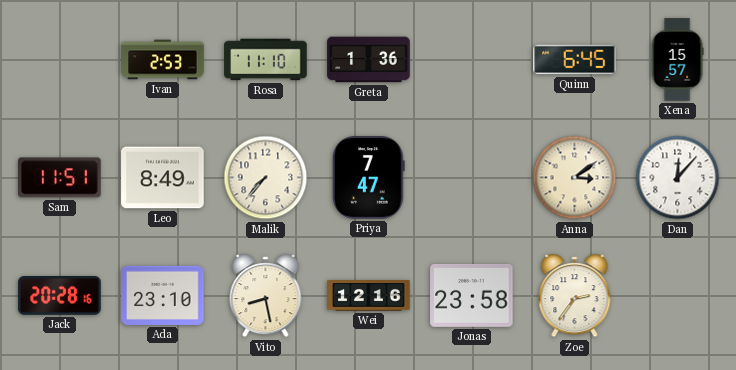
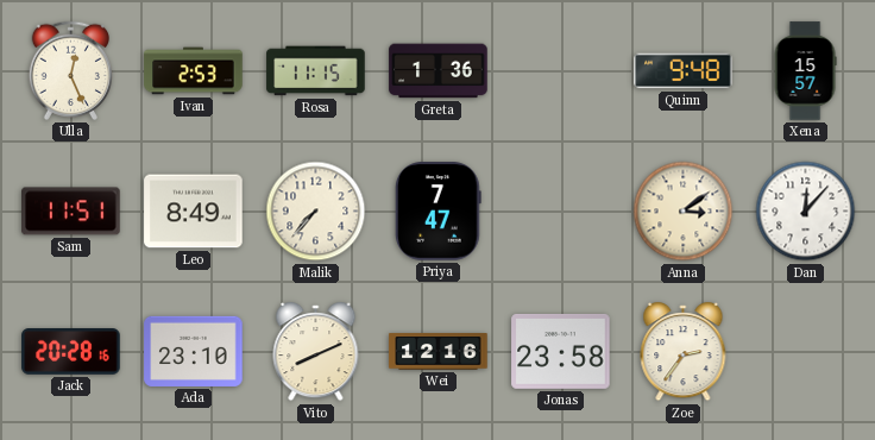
Ulla: none -> 12:26 (70, 70)
Rosa: 11:10 -> 11:15 (316, 71)
Quinn: 6:45 -> 9:48 (684, 71)
Vito: 8:28 -> 8:11 (316, 352)
